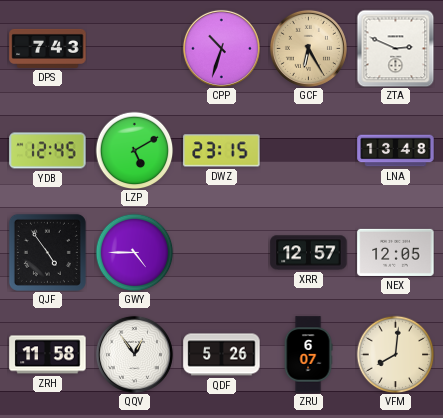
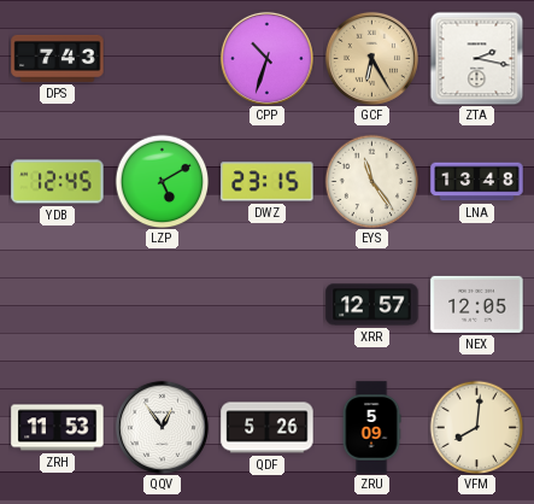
ZTA: 2:49 -> 2:17 (476, 58)
EYS: none -> 11:24 (371, 181)
QJF: 4:54 -> none (47, 252)
GWY: 4:45 -> none (134, 252)
ZRH: 11:58 -> 11:53 (58, 428)
ZRU: 6:07 -> 5:09 (371, 428)
